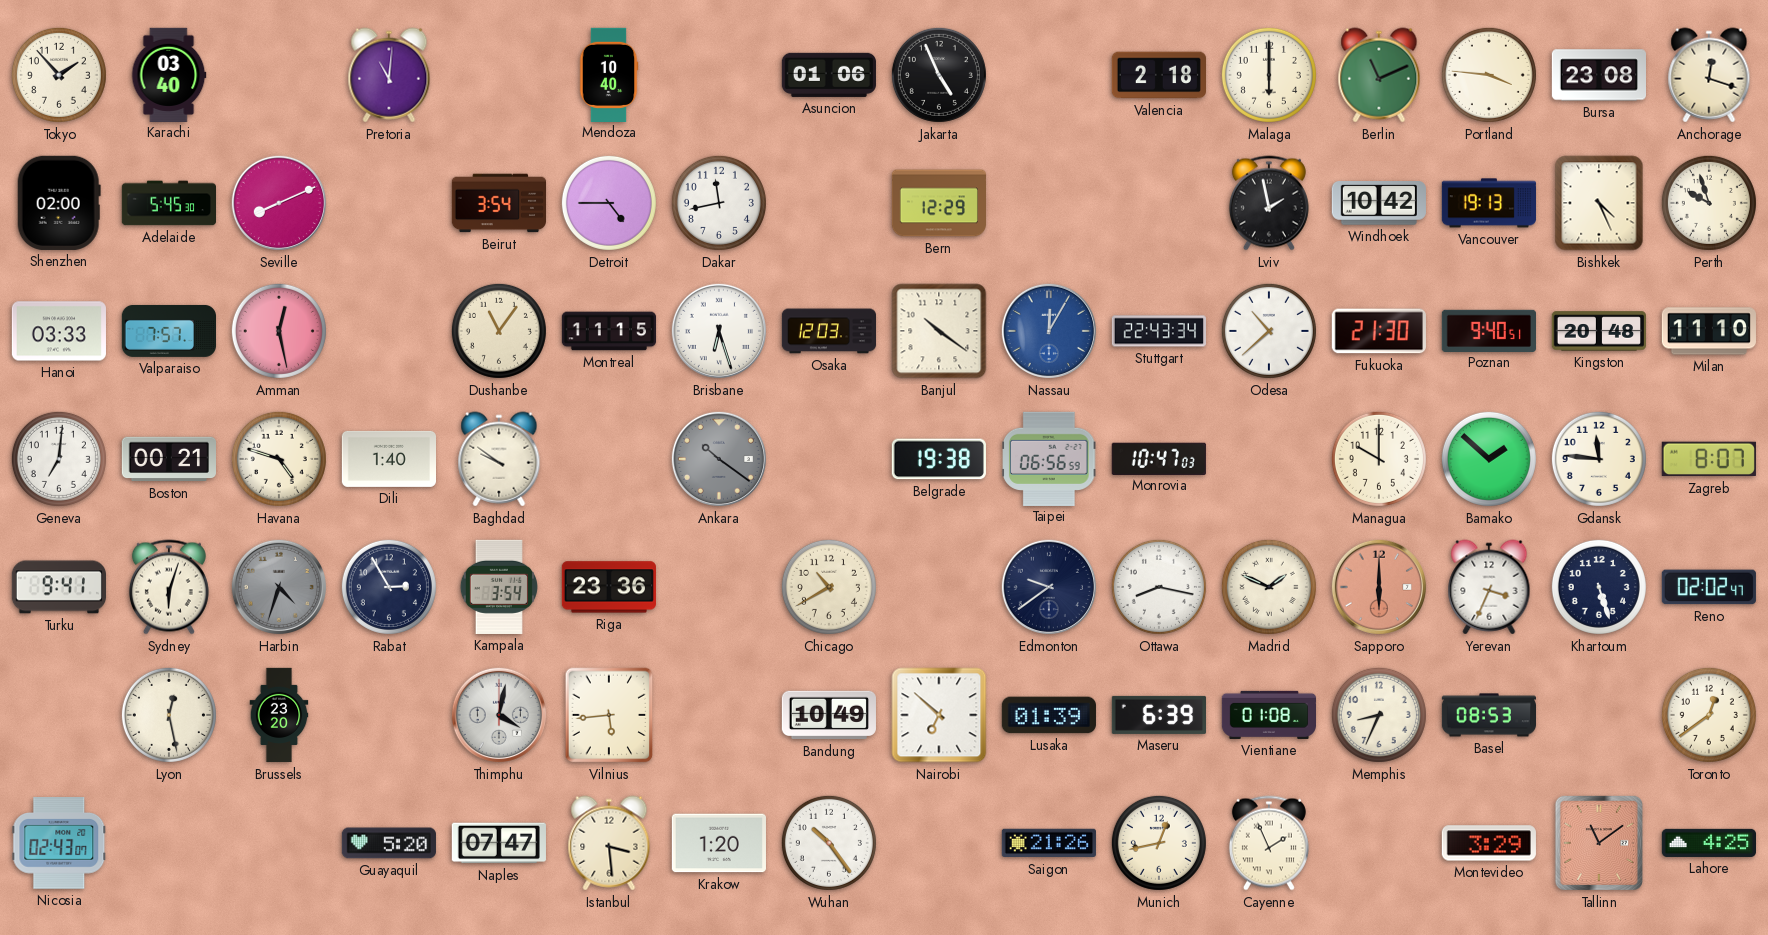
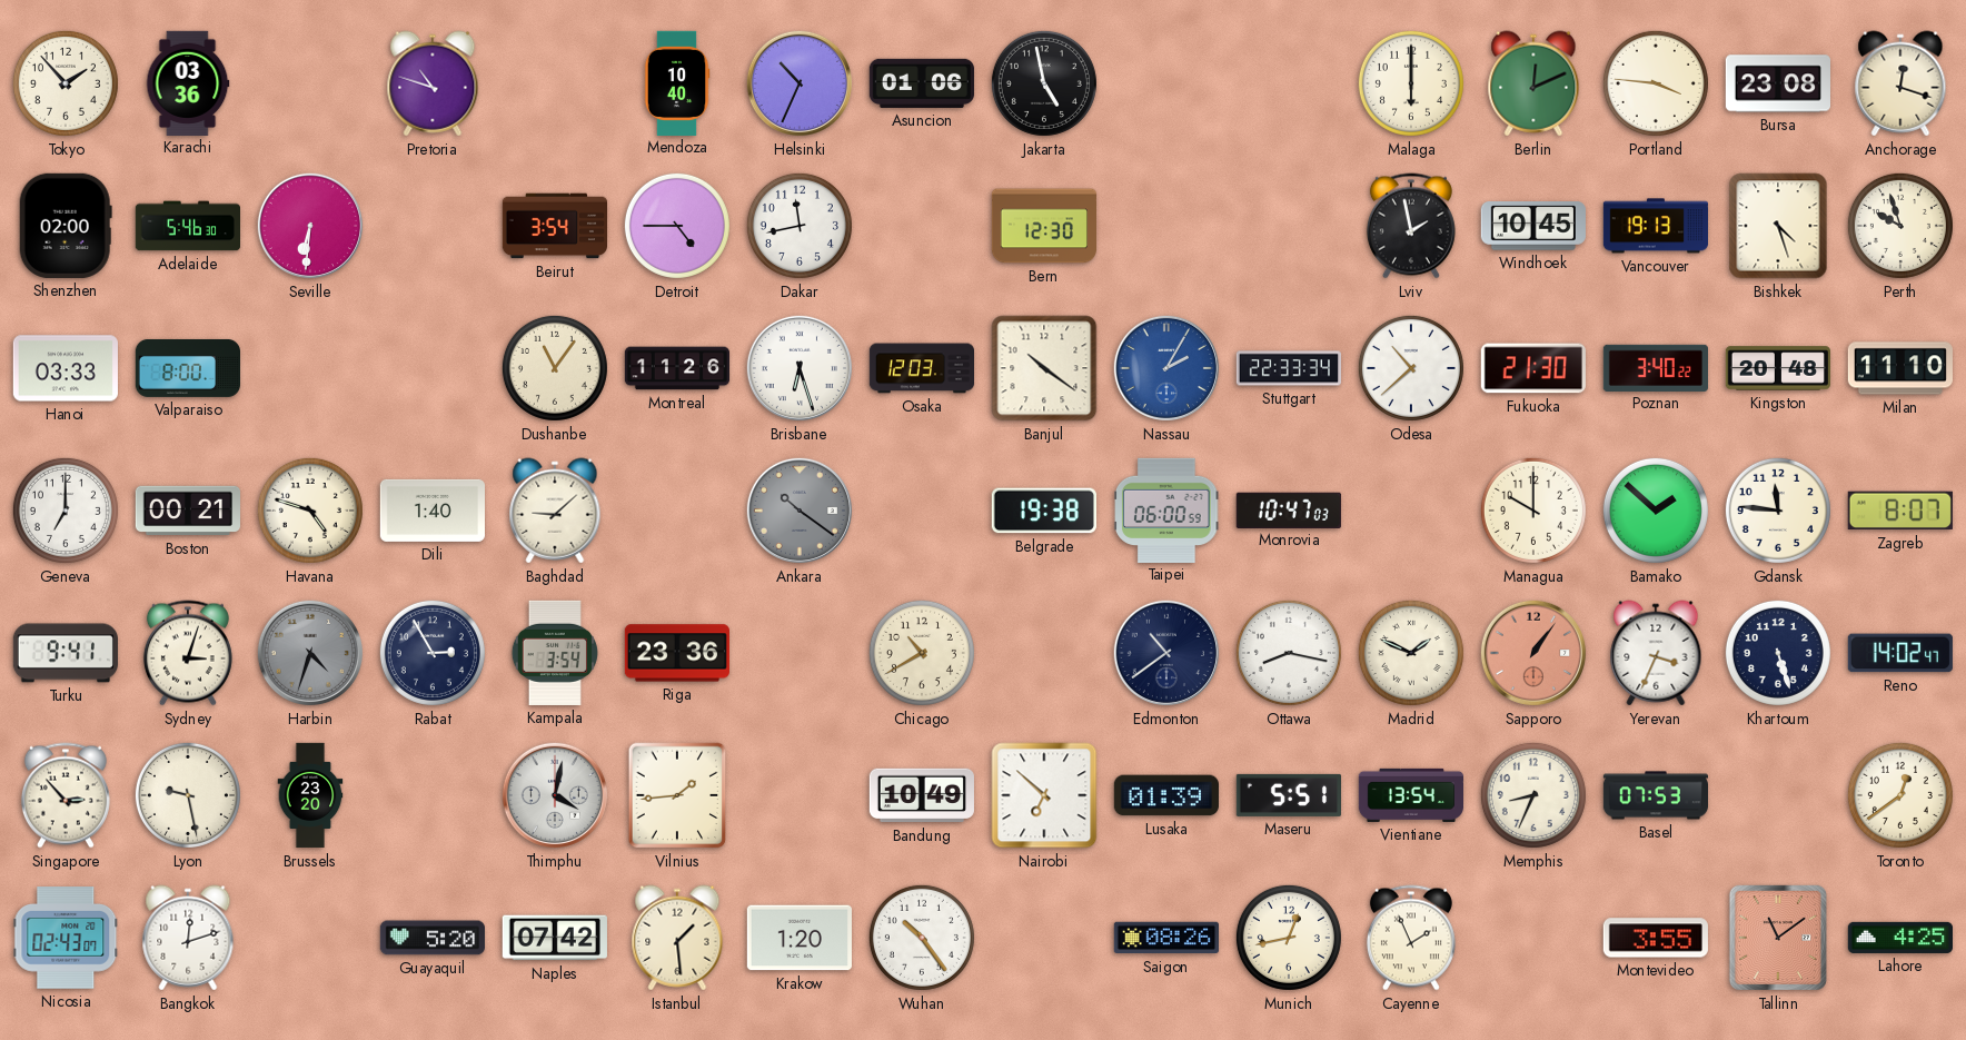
Karachi: 03:40 -> 03:36 (188, 82)
Pretoria: 11:01 -> 10:48 (433, 83)
Helsinki: none -> 10:34 (800, 83)
Jakarta: 4:56 -> 4:58 (1044, 83)
Valencia: 2:18 -> none (1158, 75)
Berlin: 11:11 -> 12:11 (1533, 83)
Adelaide: 5:45 -> 5:46 (187, 226)
Seville: 8:11 -> 6:31 (310, 226)
Bern: 12:29 -> 12:30 (1043, 226)
Windhoek: 10:42 -> 10:45 (1533, 226)
Bishkek: 4:26 -> 4:27 (1778, 226)
Valparaiso: 7:57 -> 8:00 (187, 368)
Amman: 12:28 -> none (279, 331)
Montreal: 11:15 -> 11:26 (677, 368)
Nassau: 12:05 -> 2:05 (1166, 368)
Stuttgart: 22:43 -> 22:33 (1288, 368)
Poznan: 9:40 -> 3:40 (1655, 367)
Geneva: 7:01 -> 7:00 (66, 511)
Baghdad: 9:51 -> 9:08 (555, 511)
Taipei: 06:56 -> 06:00 (1168, 509)
Sydney: 6:03 -> 3:03 (188, 653)
Edmonton: 9:39 -> 10:39 (1166, 653)
Sapporo: 6:00 -> 1:06 (1533, 653)
Reno: 02:02 -> 14:02 (1900, 653)
Singapore: none -> 2:53 (66, 795)
Lyon: 12:28 -> 9:28 (188, 795)
Vilnius: 5:44 -> 1:44 (677, 795)
Maseru: 6:39 -> 5:51 (1288, 795)
Vientiane: 01:08 -> 13:54 (1410, 795)
Basel: 08:53 -> 07:53 (1655, 795)
Bangkok: none -> 12:12 (188, 938)
Naples: 07:47 -> 07:42 (555, 938)
Istanbul: 3:29 -> 1:29 (677, 938)
Saigon: 21:26 -> 08:26 (1166, 938)
Montevideo: 3:29 -> 3:55 (1656, 938)
